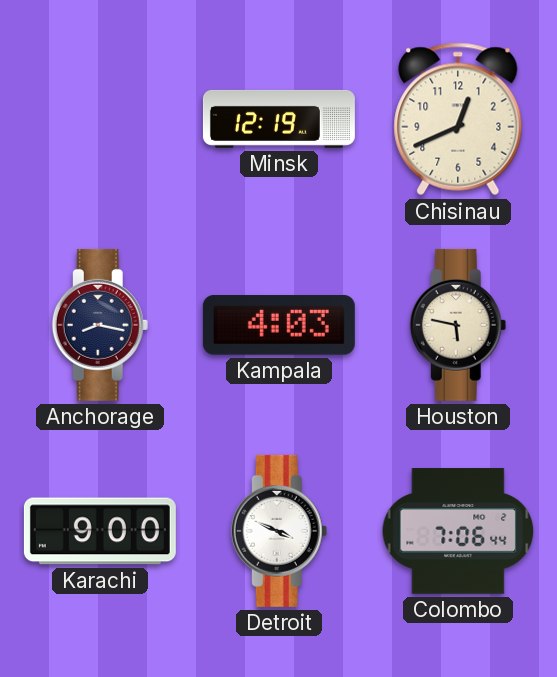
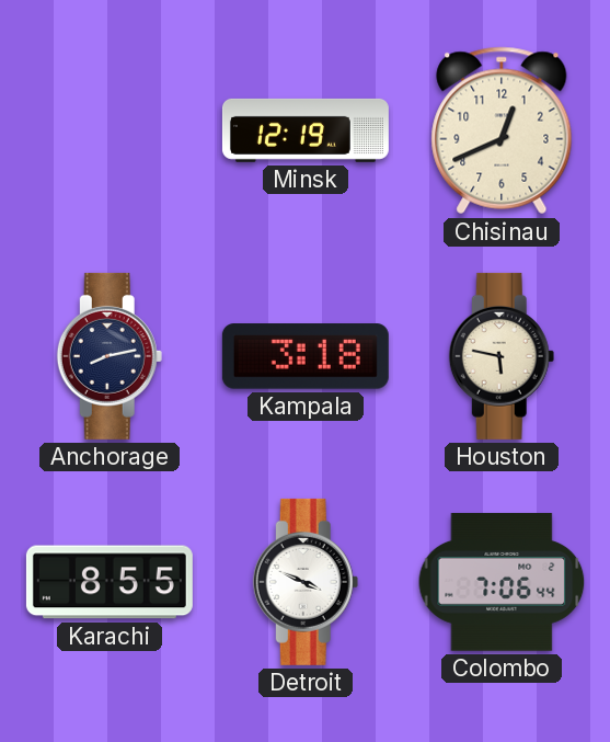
Anchorage: 8:17 -> 8:13 (110, 356)
Kampala: 4:03 -> 3:18 (306, 356)
Karachi: 9:00 -> 8:55 (110, 582)
